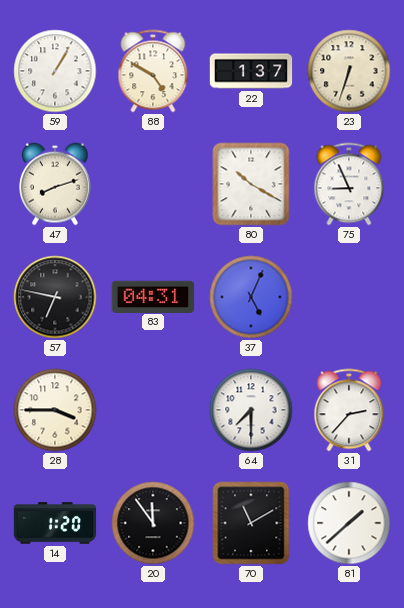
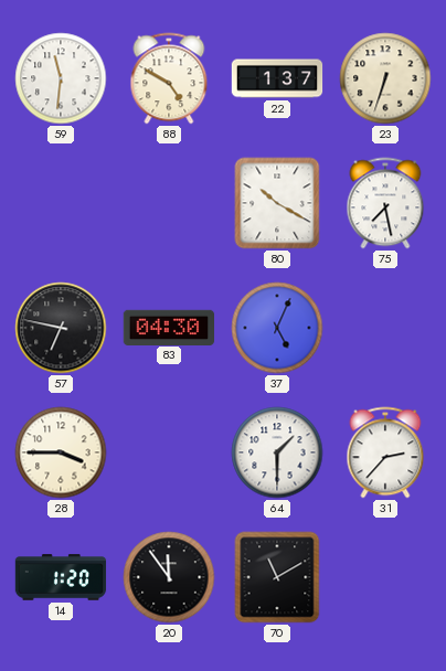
59: 1:05 -> 11:31 (61, 78)
47: 8:12 -> none (56, 184)
75: 8:56 -> 7:28 (385, 203)
83: 04:31 -> 04:30 (169, 327)
64: 7:30 -> 1:30 (277, 452)
81: 1:38 -> none (349, 523)
